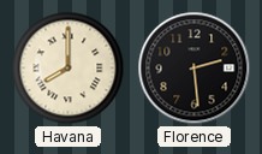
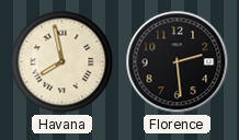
Havana: 8:00 -> 7:58 (62, 62)
